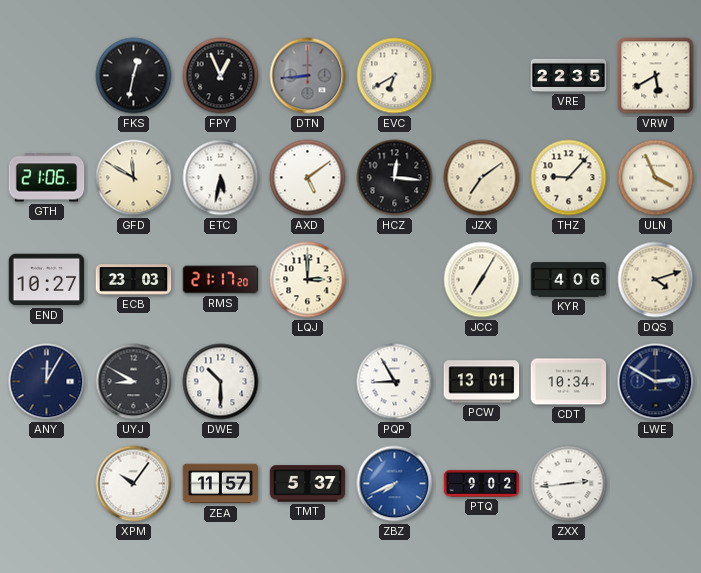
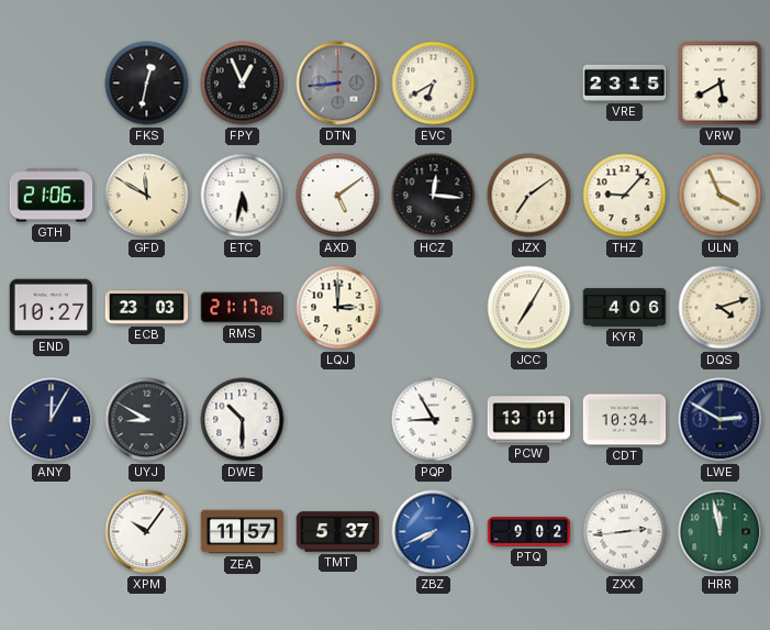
VRE: 22:35 -> 23:15 (625, 82)
HRR: none -> 11:58 (721, 532)
